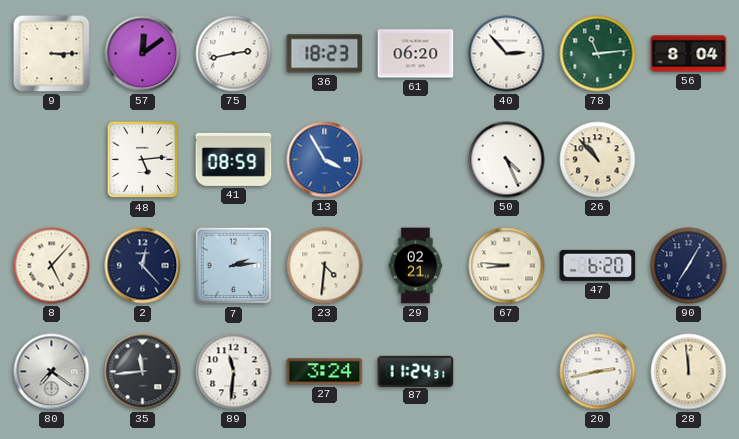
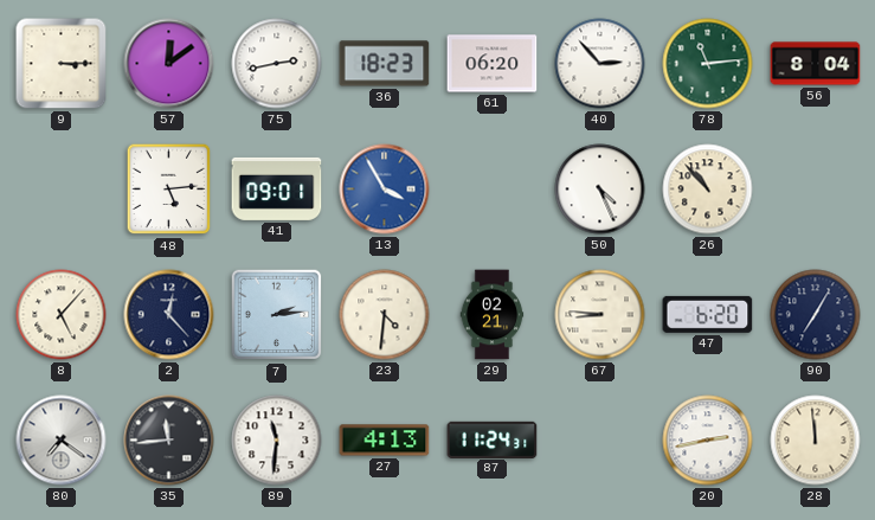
41: 08:59 -> 09:01 (277, 188)
27: 3:24 -> 4:13 (385, 441)
